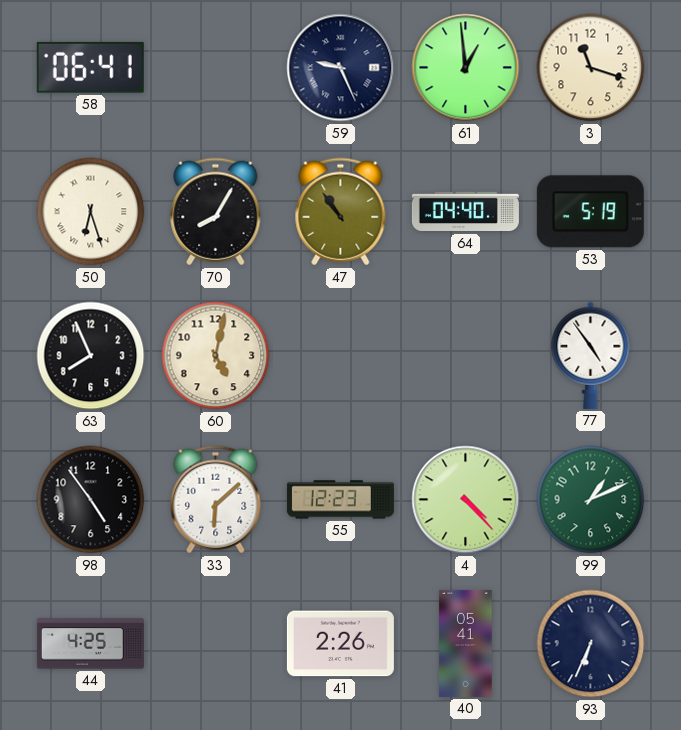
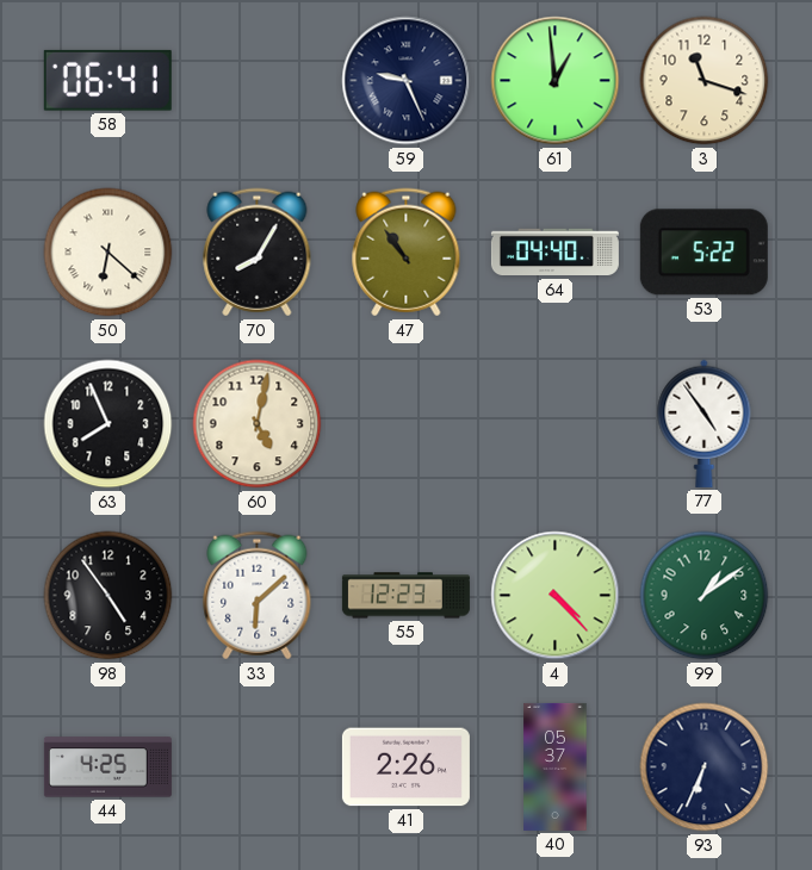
50: 6:27 -> 6:22 (109, 253)
53: 5:19 -> 5:22 (703, 253)
99: 1:11 -> 1:09 (705, 596)
40: 05:41 -> 05:37 (556, 766)
